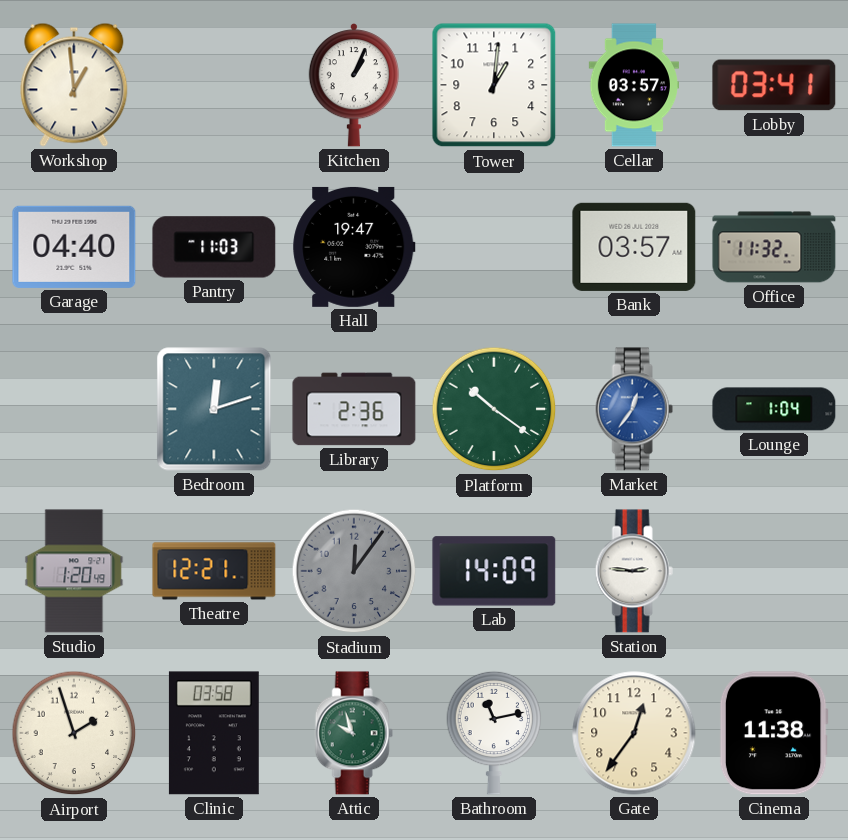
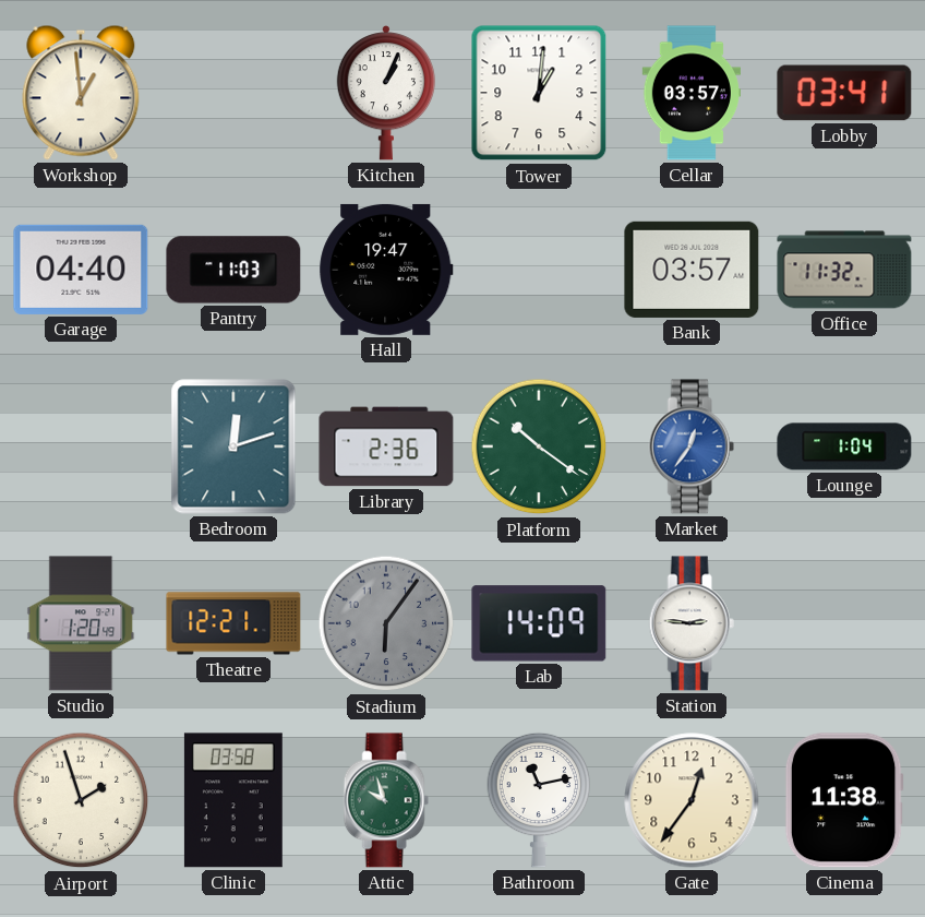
Stadium: 12:06 -> 6:06 (386, 623)
